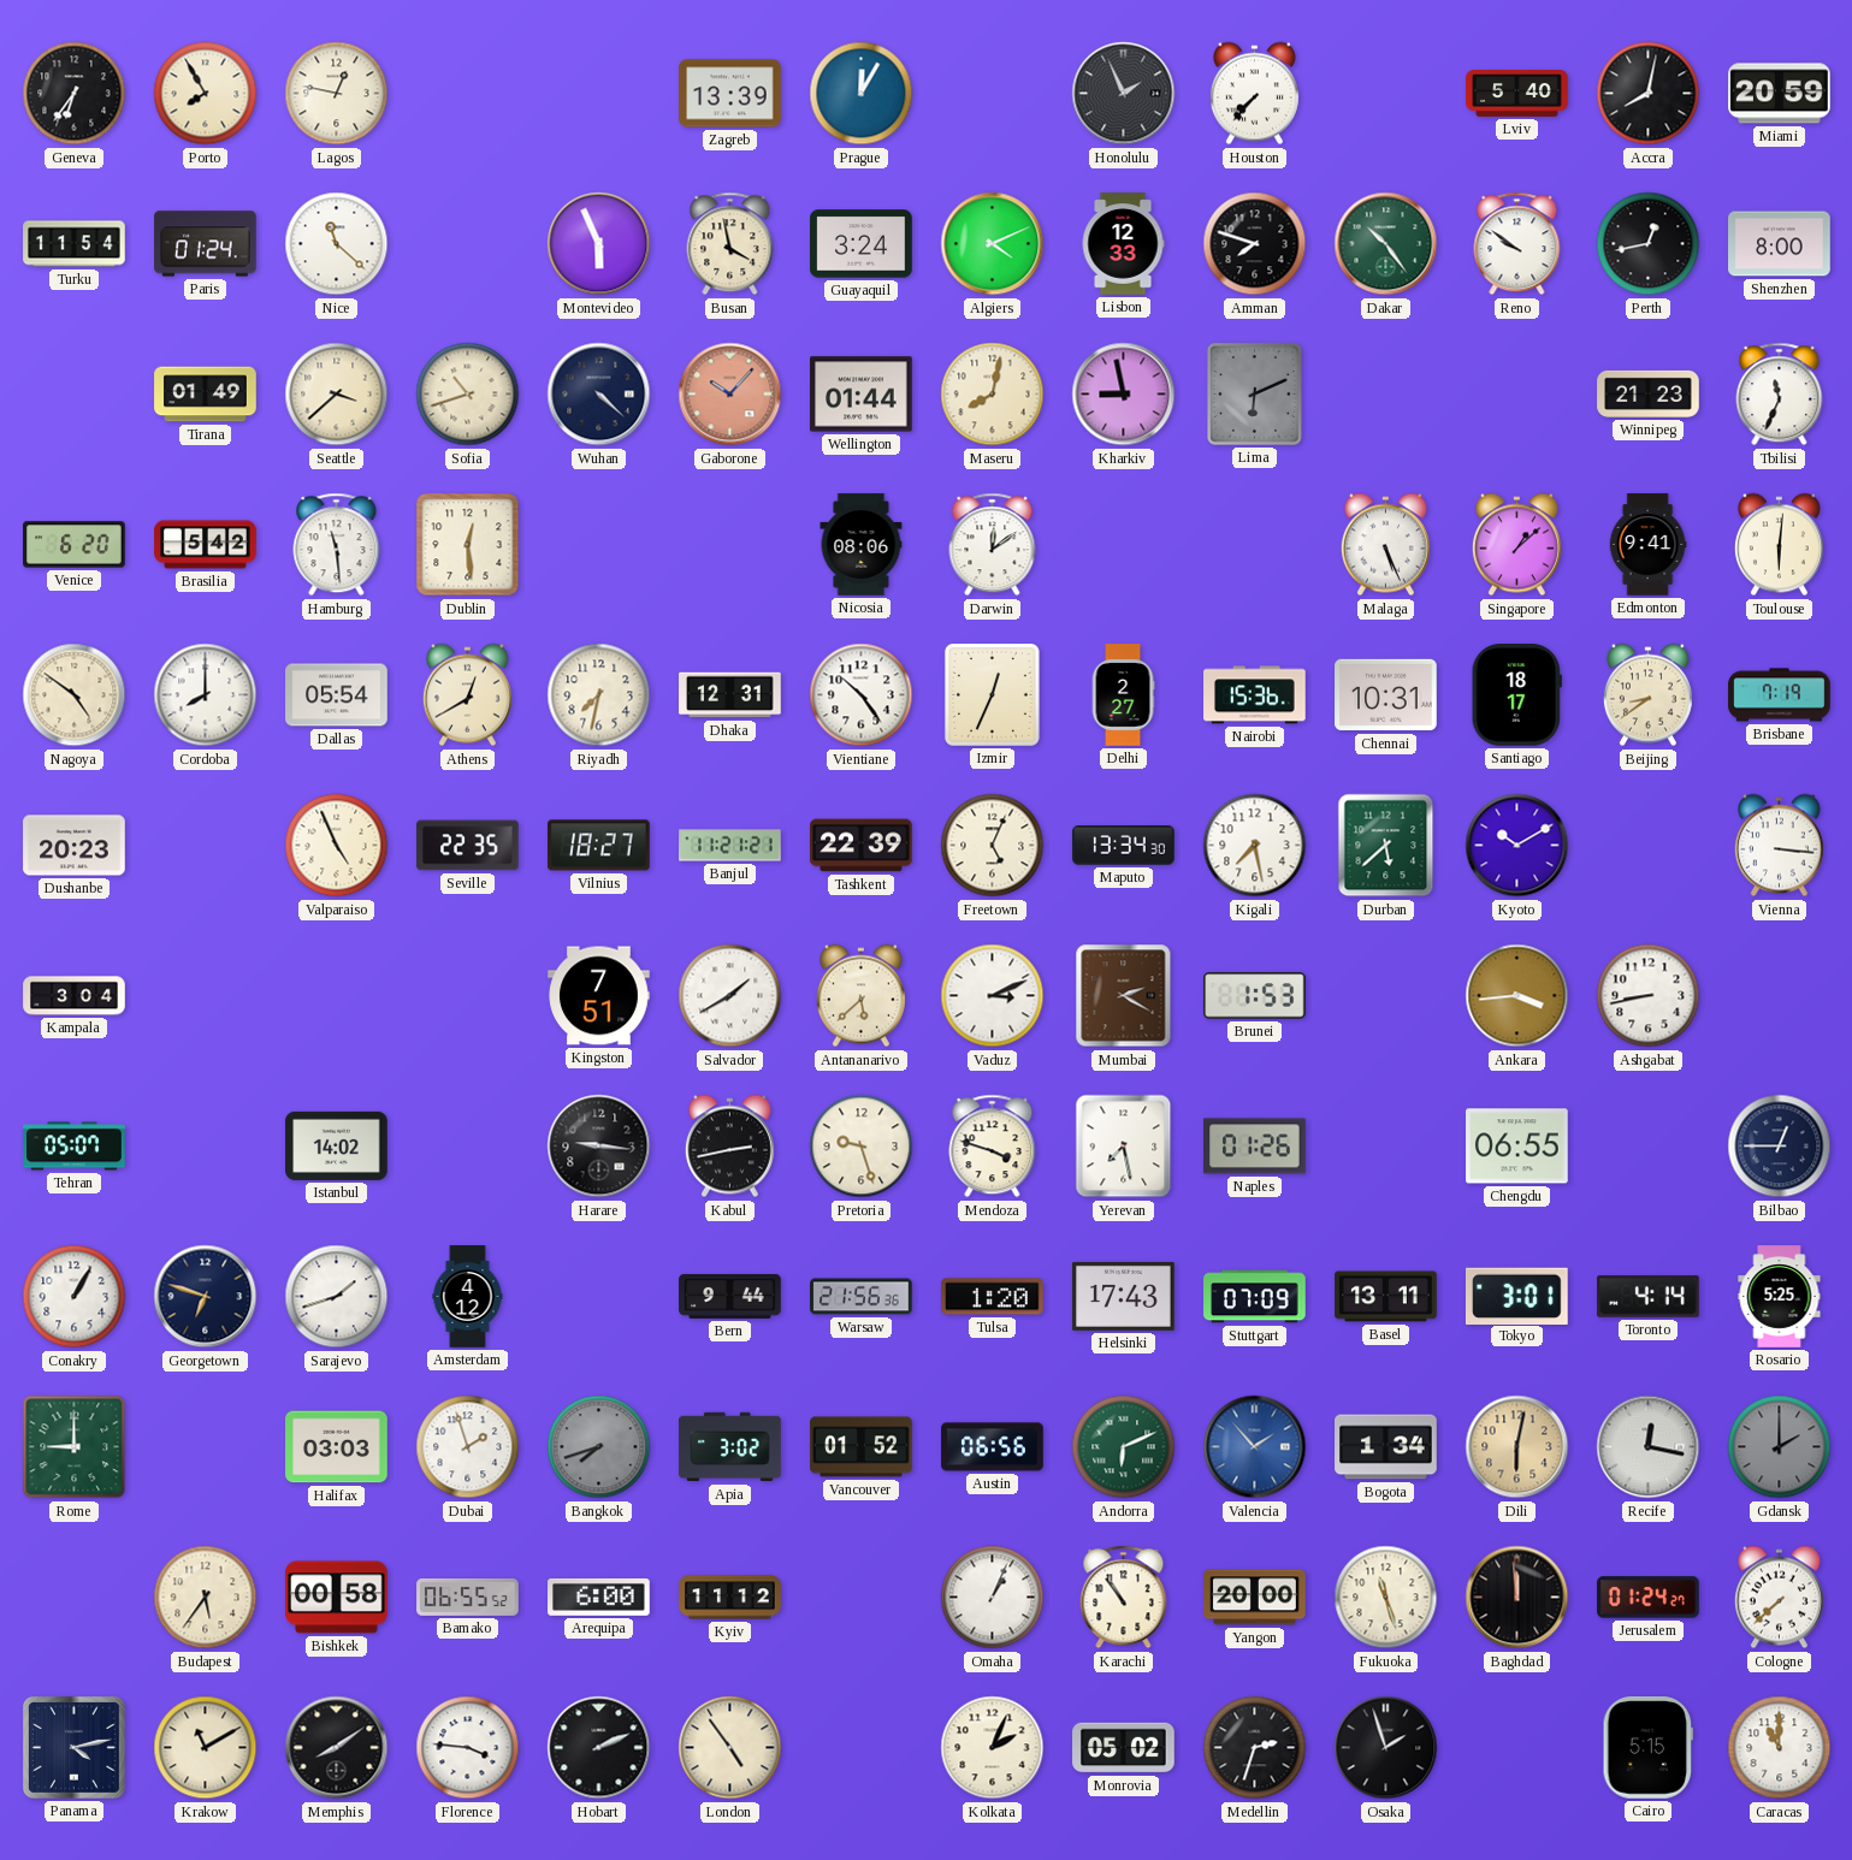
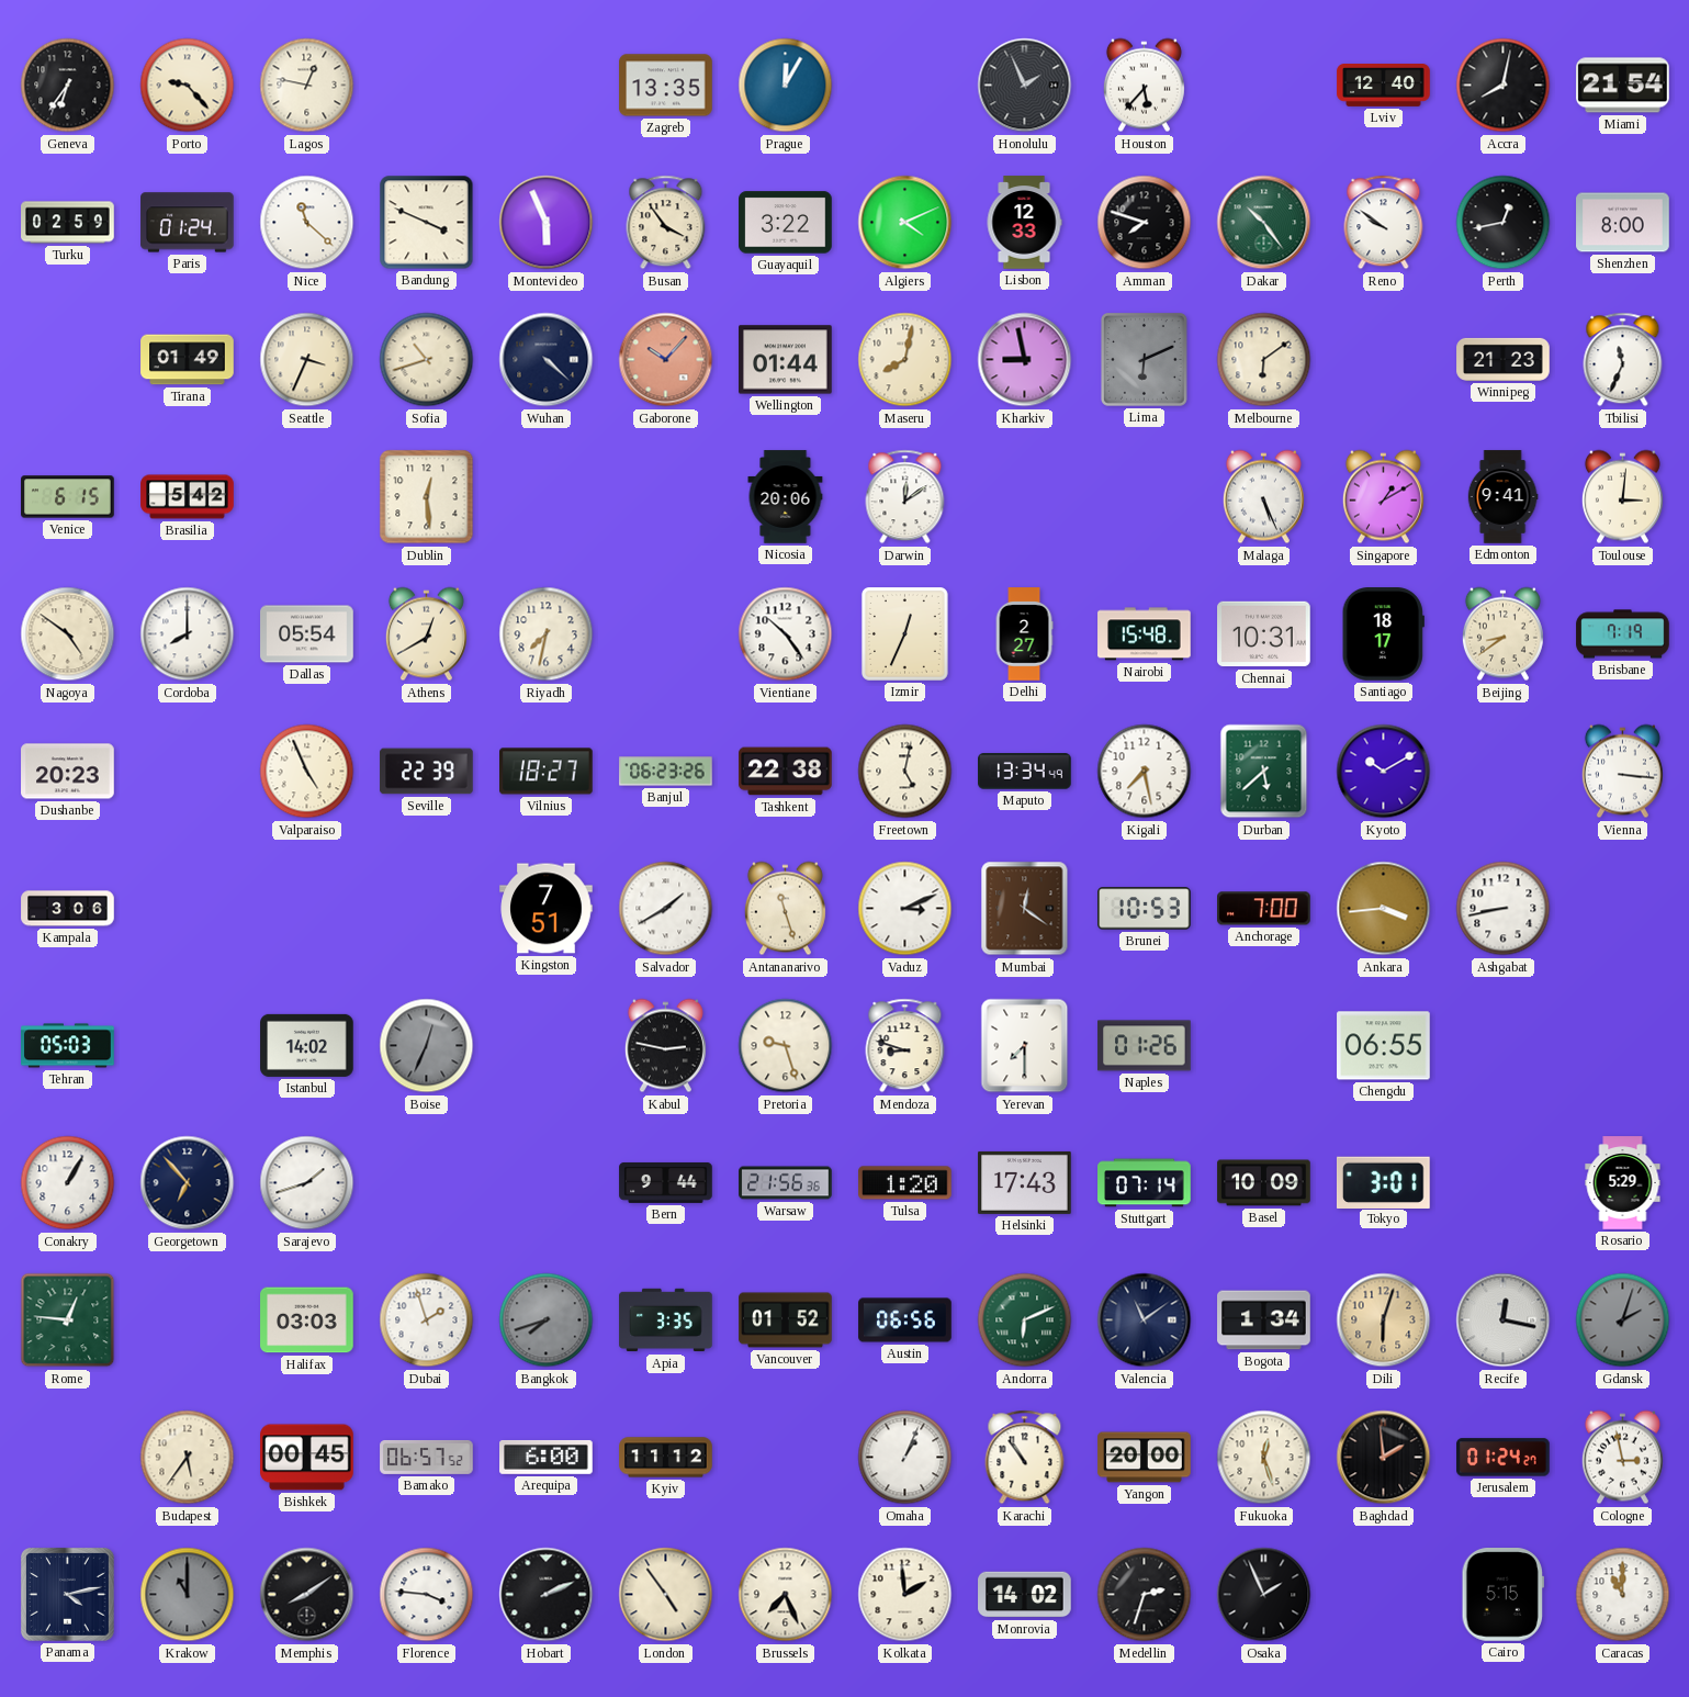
Porto: 7:55 -> 9:23 (188, 86)
Zagreb: 13:39 -> 13:35 (666, 86)
Houston: 7:37 -> 5:37 (1144, 86)
Lviv: 5:40 -> 12:40 (1384, 86)
Miami: 20:59 -> 21:54 (1623, 86)
Turku: 11:54 -> 02:59 (68, 223)
Bandung: none -> 3:49 (427, 223)
Busan: 3:58 -> 3:54 (666, 223)
Guayaquil: 3:24 -> 3:22 (786, 223)
Seattle: 3:38 -> 3:34 (307, 360)
Melbourne: none -> 6:09 (1264, 360)
Venice: 6:20 -> 6:15 (68, 497)
Hamburg: 11:29 -> none (337, 545)
Nicosia: 08:06 -> 20:06 (786, 497)
Singapore: 1:08 -> 1:10 (1383, 497)
Toulouse: 6:01 -> 3:01 (1622, 497)
Dhaka: 12:31 -> none (730, 695)
Nairobi: 15:36 -> 15:48 (1145, 634)
Seville: 22:35 -> 22:39 (427, 772)
Banjul: 11:21 -> 06:23 (666, 772)
Tashkent: 22:39 -> 22:38 (786, 772)
Freetown: 5:04 -> 5:02 (905, 772)
Maputo: 13:34:30 -> 13:34:49 (1025, 772)
Kampala: 3:04 -> 3:06 (68, 909)
Antananarivo: 5:38 -> 11:27 (785, 909)
Mumbai: 2:20 -> 12:21 (1025, 909)
Brunei: 1:53 -> 10:53 (1145, 909)
Anchorage: none -> 7:00 (1264, 909)
Tehran: 05:07 -> 05:03 (68, 1046)
Boise: none -> 12:34 (427, 1046)
Harare: 9:16 -> none (599, 1147)
Kabul: 2:43 -> 2:47 (665, 1046)
Mendoza: 3:48 -> 8:48 (905, 1046)
Yerevan: 7:28 -> 7:30 (1025, 1046)
Bilbao: 12:45 -> none (1780, 1147)
Georgetown: 6:48 -> 6:53 (188, 1183)
Amsterdam: 4:12 -> none (468, 1297)
Stuttgart: 07:09 -> 07:14 (1145, 1183)
Basel: 13:11 -> 10:09 (1264, 1183)
Toronto: 4:14 -> none (1649, 1297)
Rosario: 5:25 -> 5:29 (1623, 1183)
Rome: 9:00 -> 12:46 (68, 1320)
Apia: 3:02 -> 3:35 (666, 1320)
Valencia: 1:53 -> 11:09 (1145, 1320)
Valencia dial: blue -> navy (1145, 1320)
Dili: 6:02 -> 6:03 (1384, 1320)
Gdansk: 2:00 -> 2:03 (1623, 1320)
Bishkek: 00:58 -> 00:45 (307, 1458)
Bamako: 06:55 -> 06:57 (427, 1457)
Fukuoka: 11:27 -> 12:27 (1264, 1458)
Baghdad: 11:59 -> 1:59 (1384, 1458)
Cologne: 7:38 -> 2:58 (1622, 1458)
Krakow: 11:10 -> 11:00 (188, 1595)
Krakow dial: cream -> grey (188, 1595)
Brussels: none -> 7:26 (786, 1595)
Kolkata: 2:04 -> 1:59 (905, 1595)
Monrovia: 05:02 -> 14:02 (1025, 1595)
Osaka: 1:57 -> 1:56 (1264, 1595)
